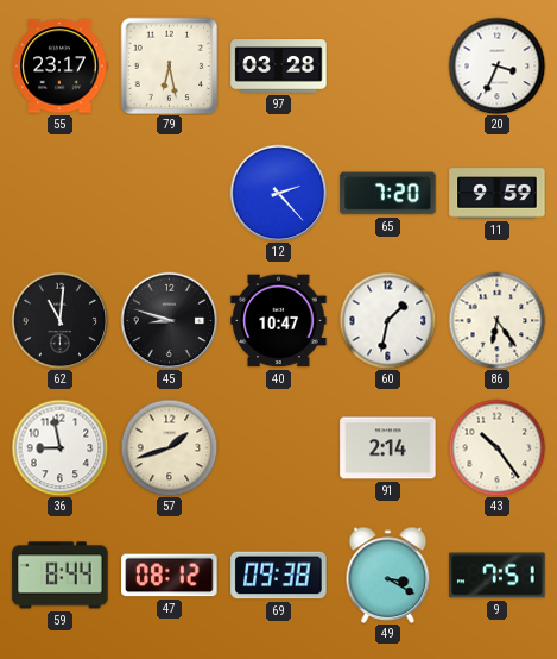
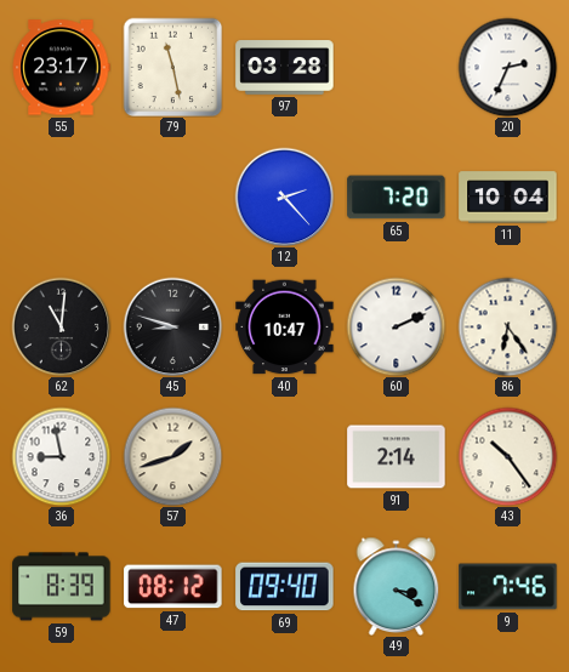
79: 6:28 -> 11:28 (172, 67)
20: 3:34 -> 2:34 (507, 67)
11: 9:59 -> 10:04 (508, 198)
60: 1:32 -> 2:11 (396, 326)
59: 8:44 -> 8:39 (62, 587)
69: 09:38 -> 09:40 (285, 587)
9: 7:51 -> 7:46 (508, 587)
